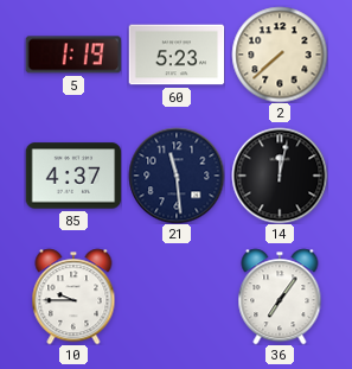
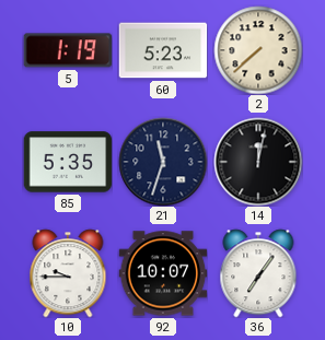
85: 4:37 -> 5:35 (68, 162)
21: 11:29 -> 11:33 (163, 162)
92: none -> 10:07 (163, 273)
